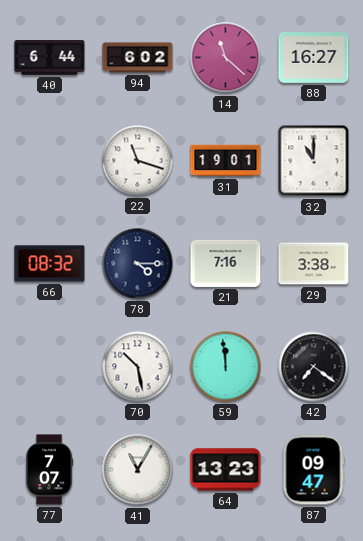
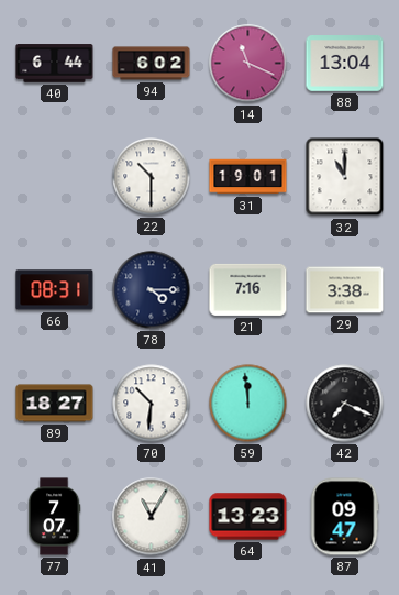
14: 11:22 -> 11:19 (248, 64)
88: 16:27 -> 13:04 (345, 64)
22: 11:18 -> 10:30 (152, 177)
66: 08:32 -> 08:31 (55, 290)
89: none -> 18:27 (55, 404)
70: 10:28 -> 10:31 (152, 404)
42: 7:21 -> 7:19 (345, 404)
